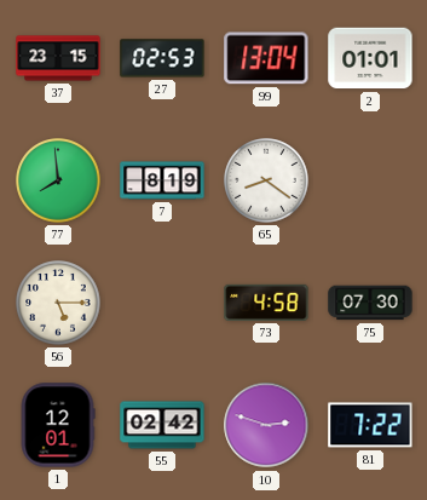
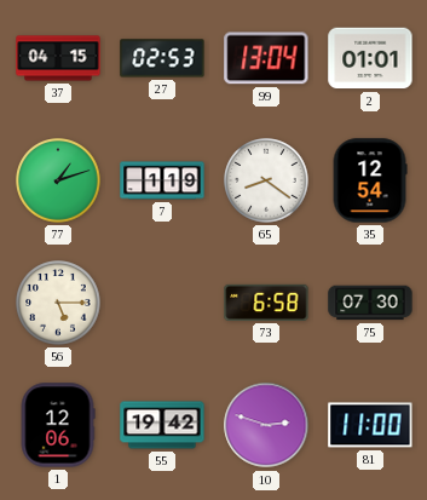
37: 23:15 -> 04:15 (58, 58)
77: 7:59 -> 1:12 (58, 180)
7: 8:19 -> 1:19 (162, 180)
35: none -> 12:54 (370, 180)
73: 4:58 -> 6:58 (266, 303)
1: 12:01 -> 12:06 (58, 425)
55: 02:42 -> 19:42 (162, 425)
81: 7:22 -> 11:00 (370, 425)
